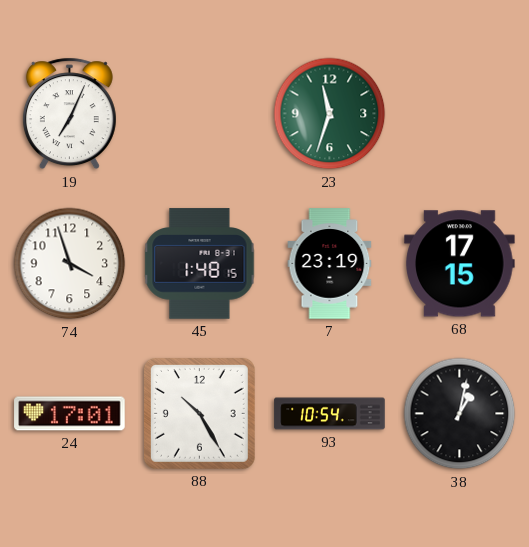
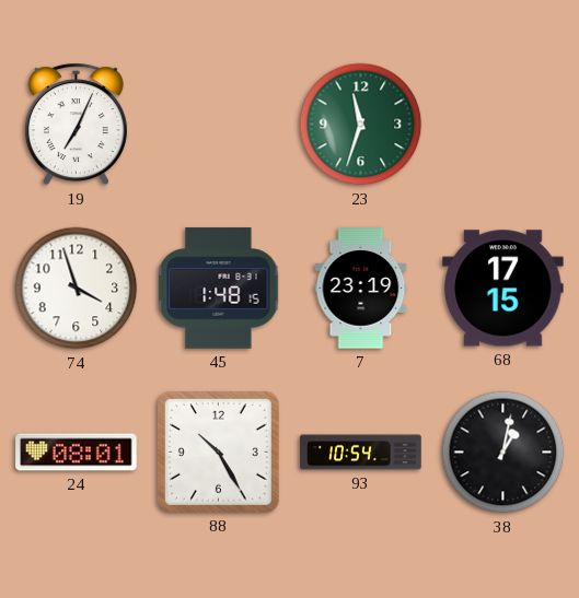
24: 17:01 -> 08:01 (77, 453)
